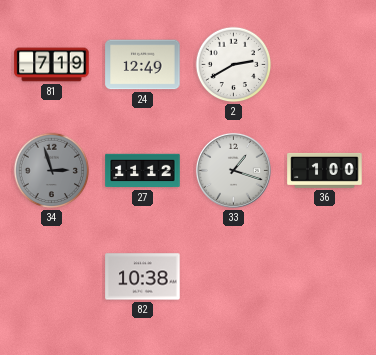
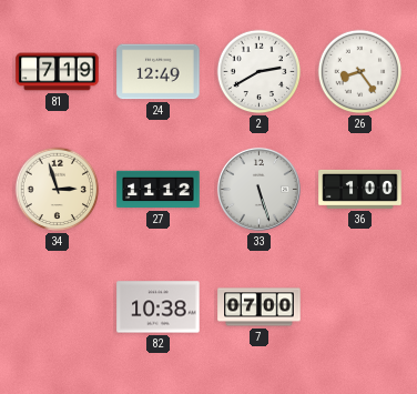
26: none -> 8:24 (360, 72)
34 dial: grey -> cream (58, 190)
33: 1:18 -> 5:27 (258, 189)
7: none -> 07:00 (260, 307)
